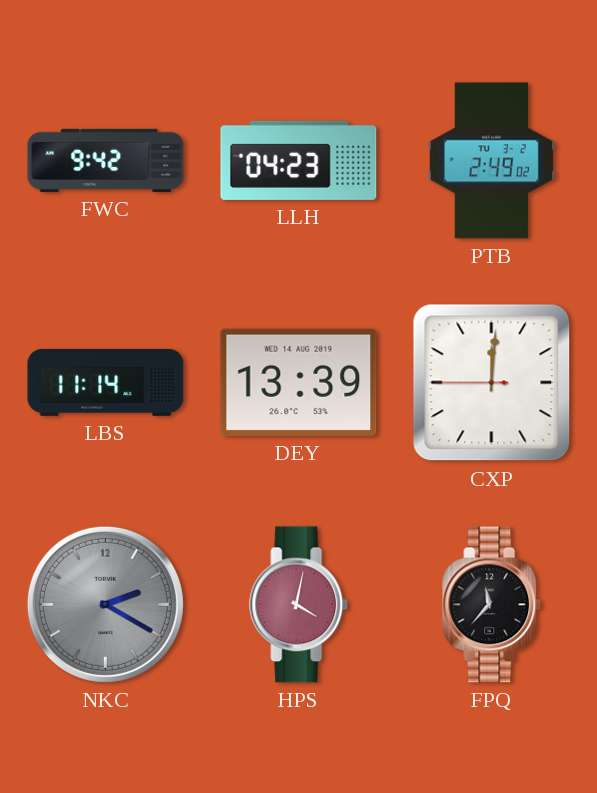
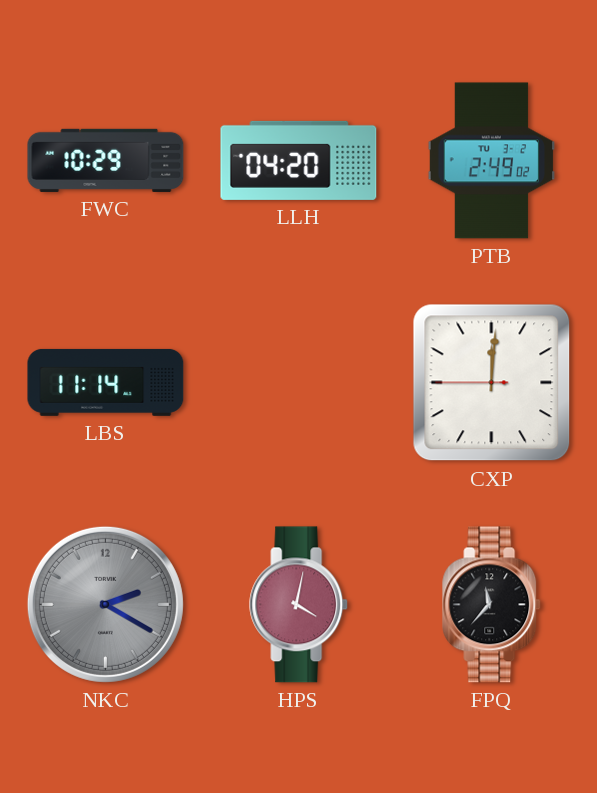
FWC: 9:42 -> 10:29 (106, 160)
LLH: 04:23 -> 04:20 (299, 160)
DEY: 13:39 -> none (299, 382)
